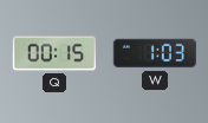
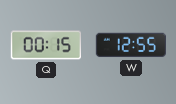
W: 1:03 -> 12:55 (130, 45)
